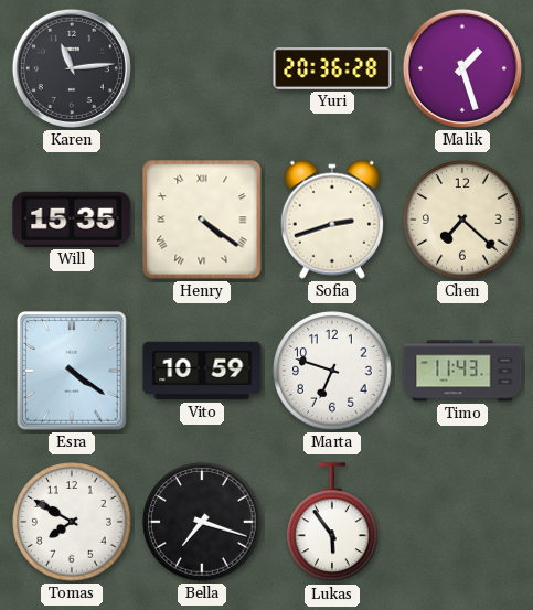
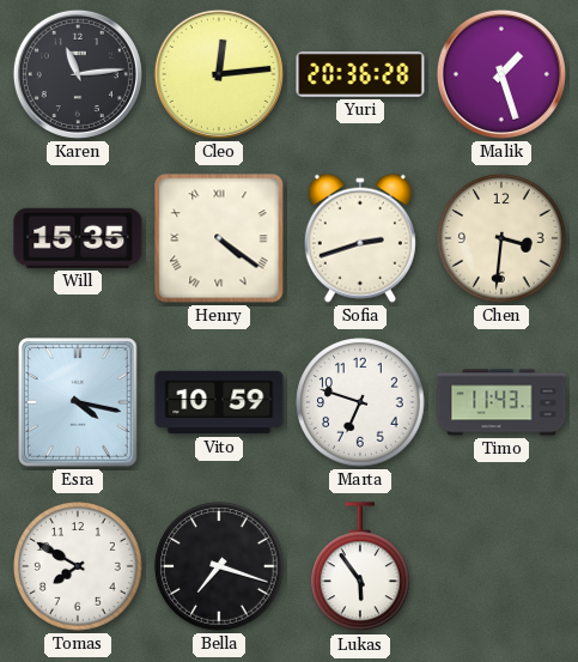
Cleo: none -> 12:14 (219, 74)
Chen: 7:22 -> 3:31 (501, 238)
Esra: 4:21 -> 4:17 (79, 403)
